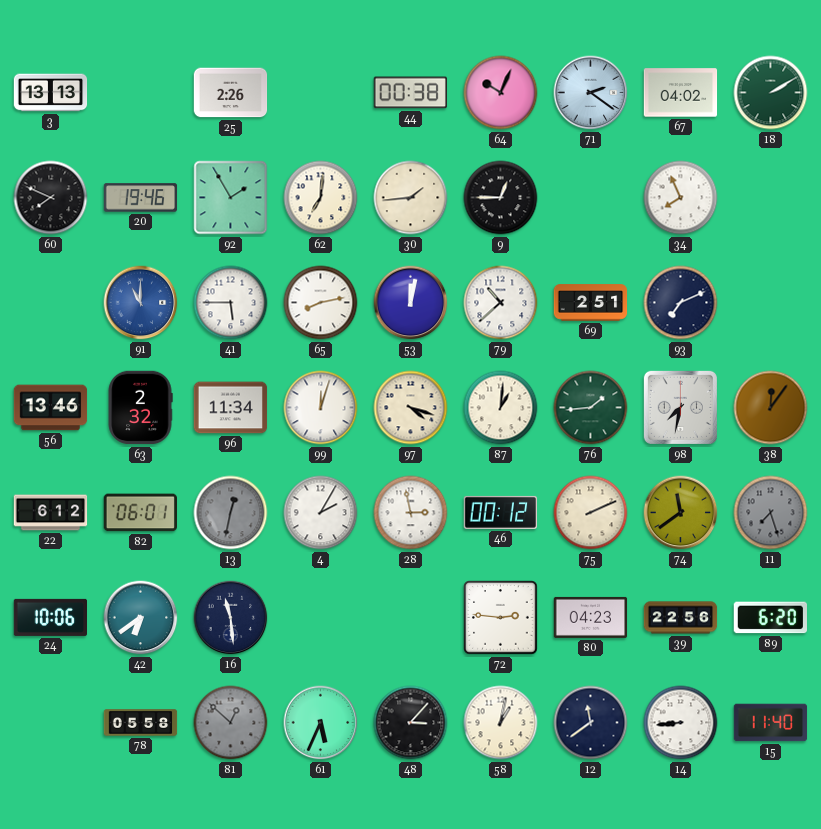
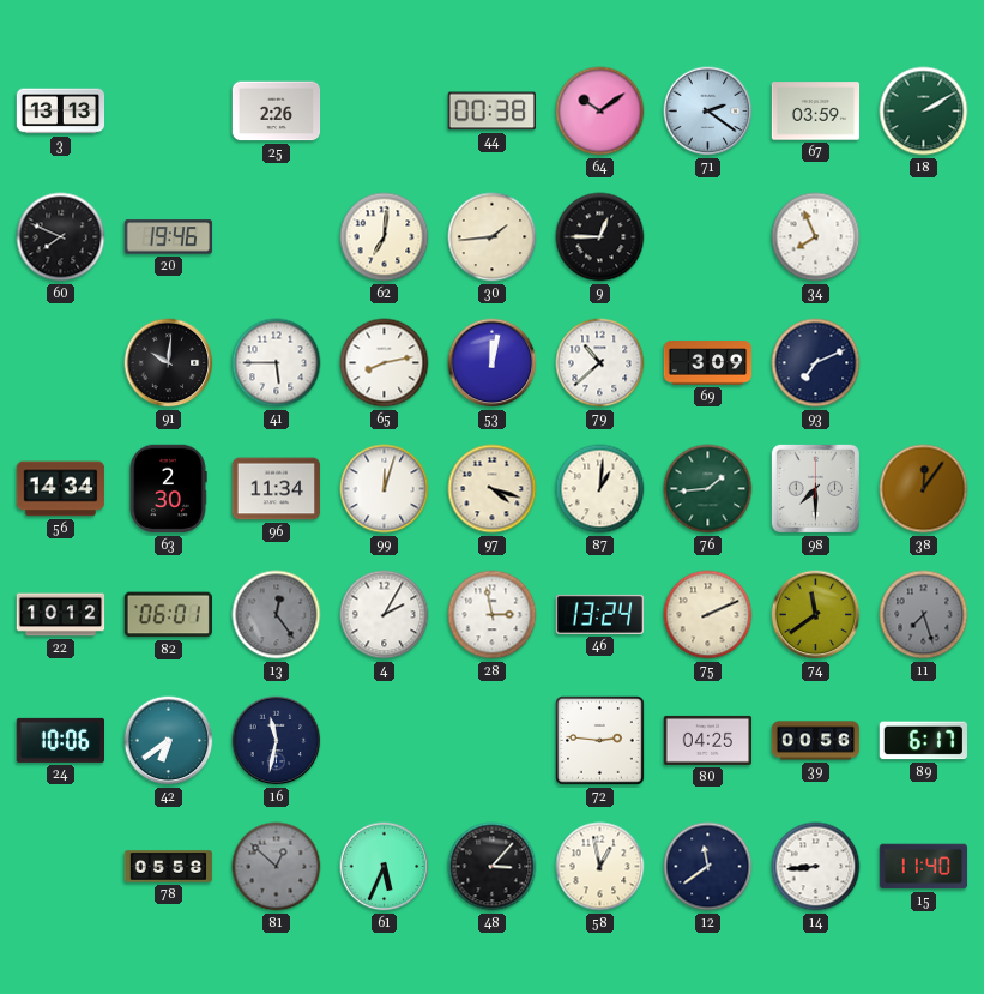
64: 10:04 -> 10:09 (600, 112)
67: 04:02 -> 03:59 (816, 112)
92: 1:55 -> none (231, 198)
91: 11:00 -> 10:01 (169, 363)
91 dial: blue -> black (169, 363)
69: 2:51 -> 3:09 (708, 363)
56: 13:46 -> 14:34 (61, 489)
63: 2:32 -> 2:30 (168, 489)
98: 7:32 -> 7:30 (815, 488)
22: 6:12 -> 10:12 (61, 615)
13: 12:32 -> 12:24 (277, 615)
46: 00:12 -> 13:24 (600, 614)
16: 11:29 -> 11:32 (277, 741)
80: 04:23 -> 04:25 (708, 740)
39: 22:56 -> 00:56 (816, 741)
89: 6:20 -> 6:17 (923, 741)
58: 1:02 -> 12:58 (600, 867)
